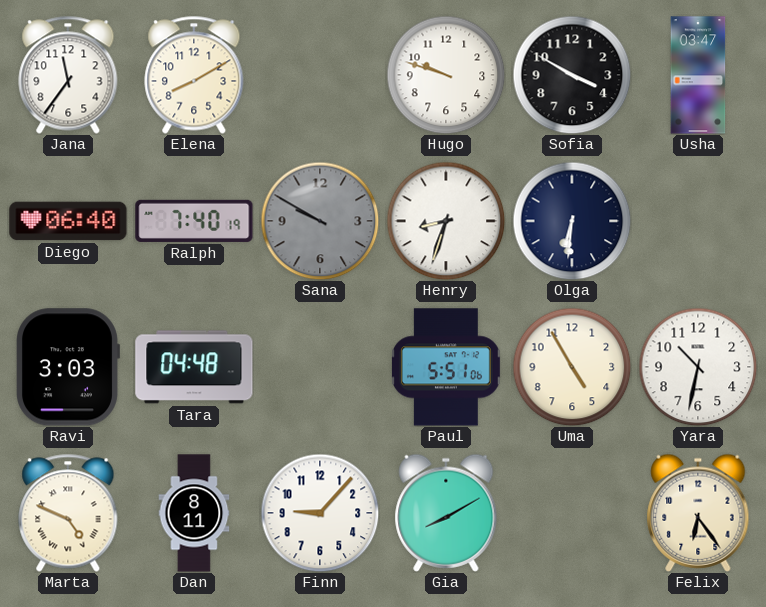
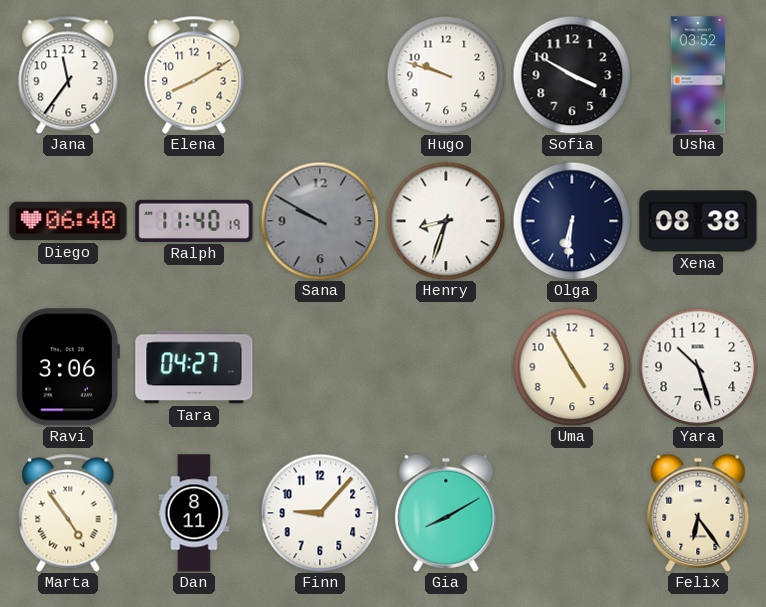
Usha: 03:47 -> 03:52 (698, 75)
Ralph: 7:40 -> 11:40 (194, 221)
Xena: none -> 08:38 (698, 221)
Ravi: 3:03 -> 3:06 (67, 367)
Tara: 04:48 -> 04:27 (194, 367)
Paul: 5:51 -> none (446, 367)
Yara: 10:32 -> 10:27 (698, 367)
Marta: 4:49 -> 4:54 (68, 513)
